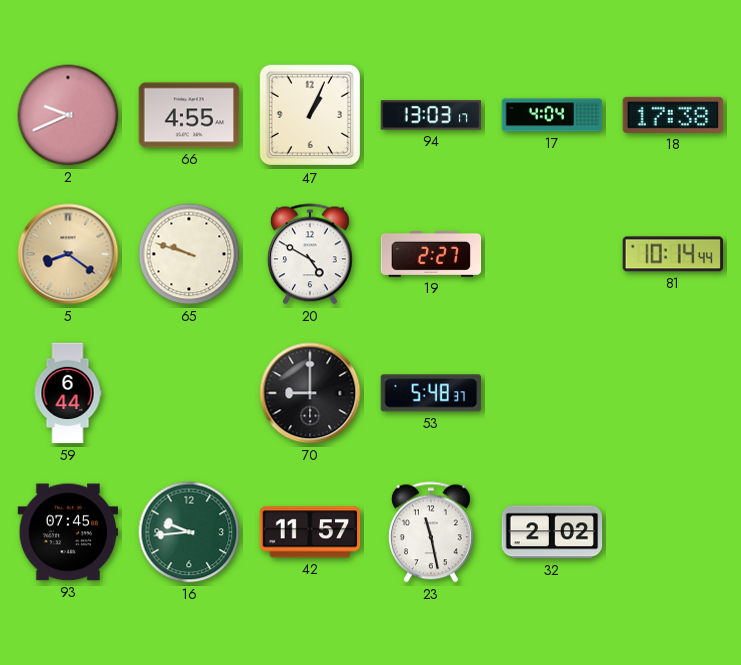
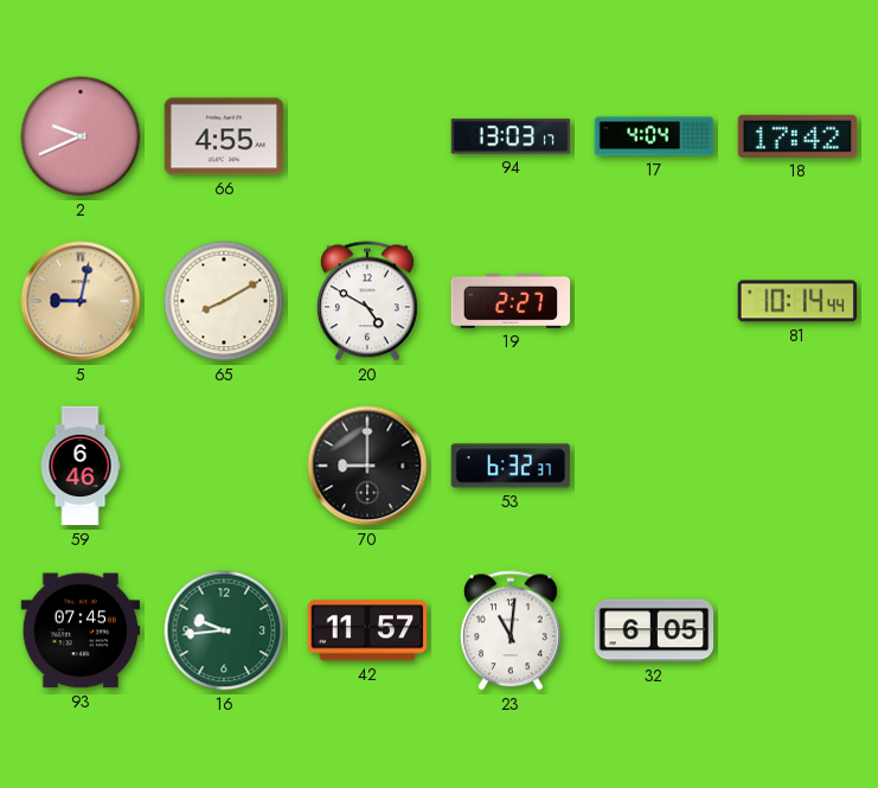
47: 1:04 -> none (310, 115)
18: 17:38 -> 17:42 (797, 136)
5: 8:21 -> 9:02 (81, 301)
65: 9:48 -> 8:10 (224, 301)
59: 6:44 -> 6:46 (81, 466)
53: 5:48 -> 6:32 (511, 466)
23: 11:28 -> 11:01 (511, 630)
32: 2:02 -> 6:05 (654, 630)
